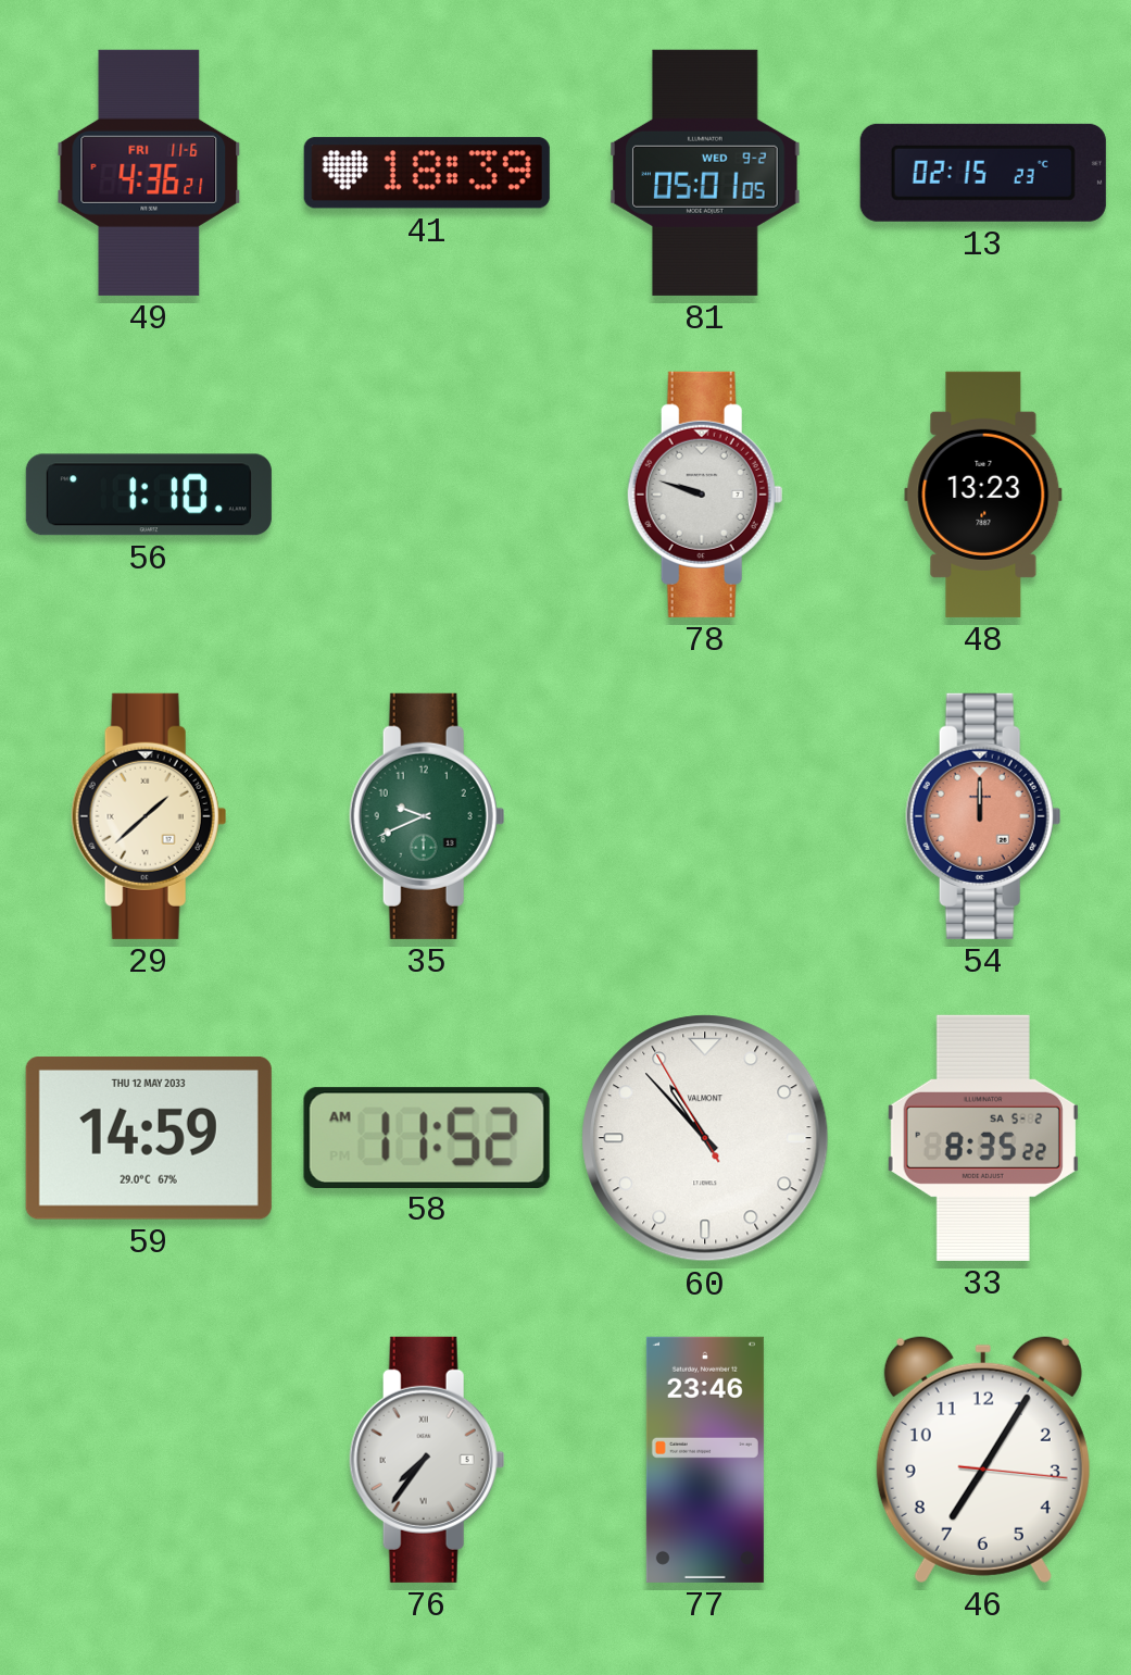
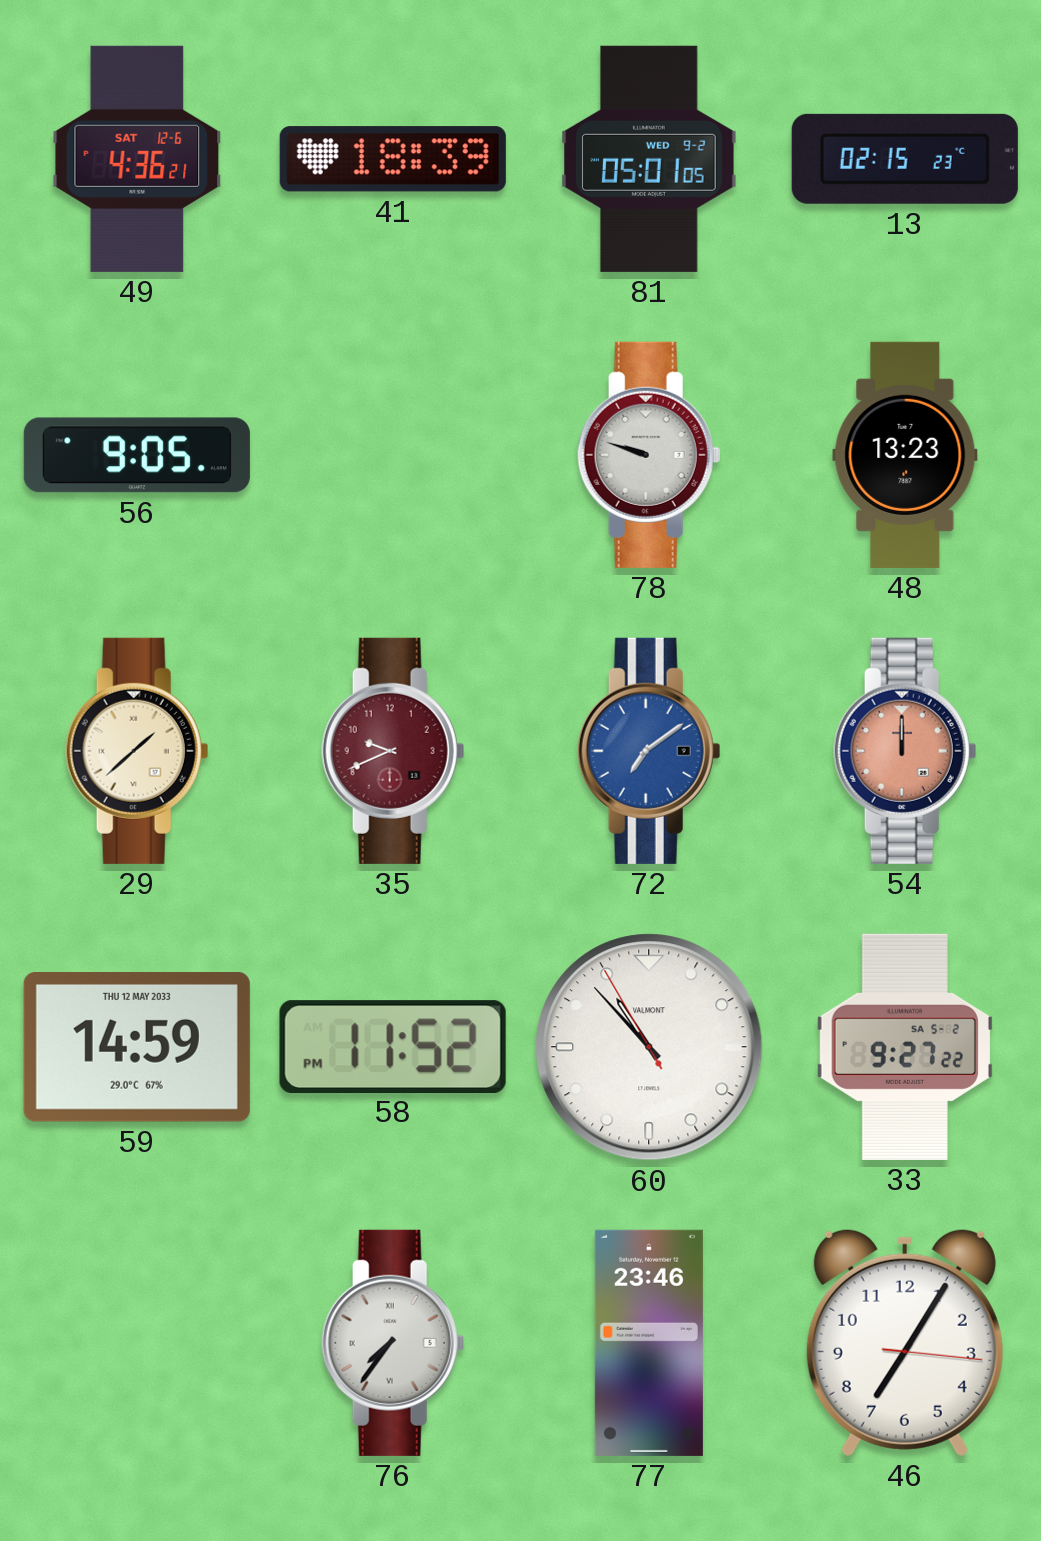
49 date: FRI 11-6 -> SAT 12-6 (137, 159)
56: 1:10 -> 9:05 (137, 455)
35 dial: green -> burgundy (393, 751)
72: none -> 7:09 (649, 751)
58: 11:52 AM -> 11:52 PM (393, 1046)
33: 8:35 -> 9:27 (905, 1047)
